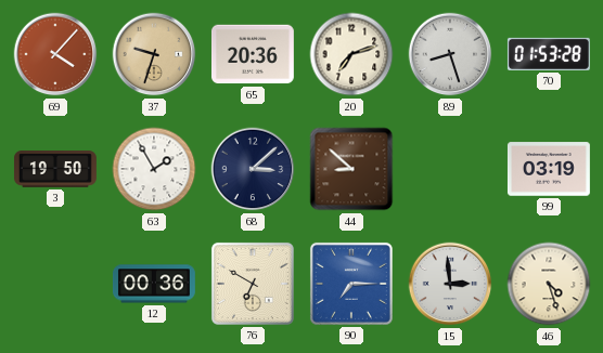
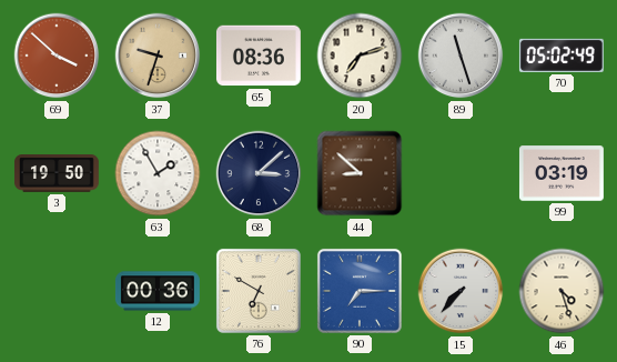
69: 4:07 -> 3:52 (57, 56)
65: 20:36 -> 08:36 (259, 56)
89: 8:27 -> 11:27 (461, 56)
70: 01:53 -> 05:02 (562, 56)
15: 2:59 -> 7:37 (461, 291)
